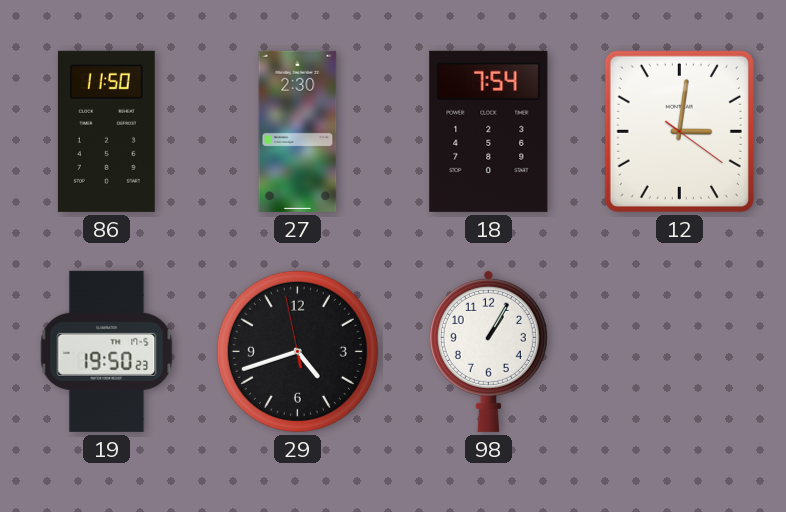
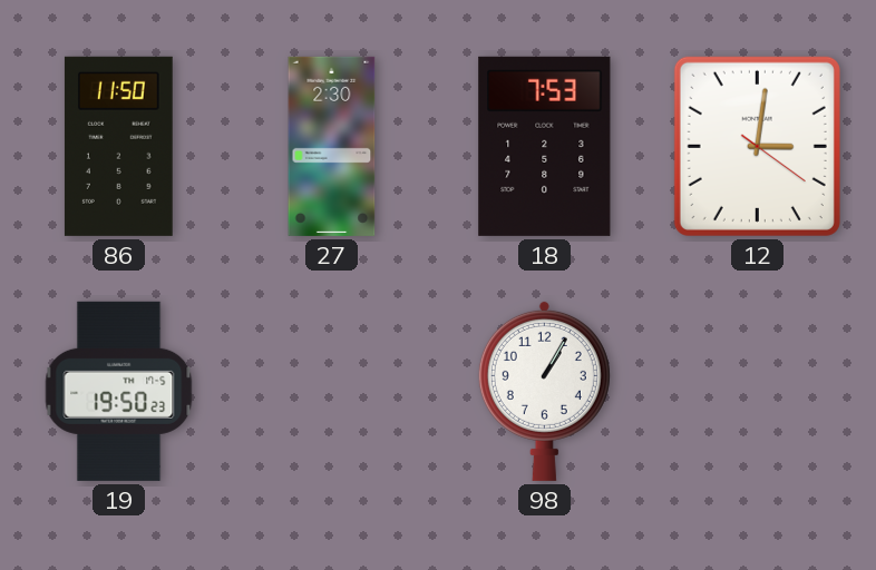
18: 7:54 -> 7:53 (545, 146)
29: 4:41 -> none (297, 351)
